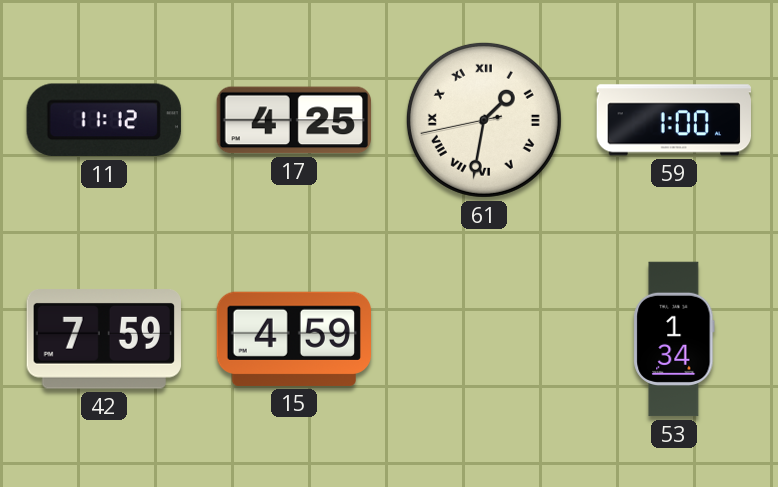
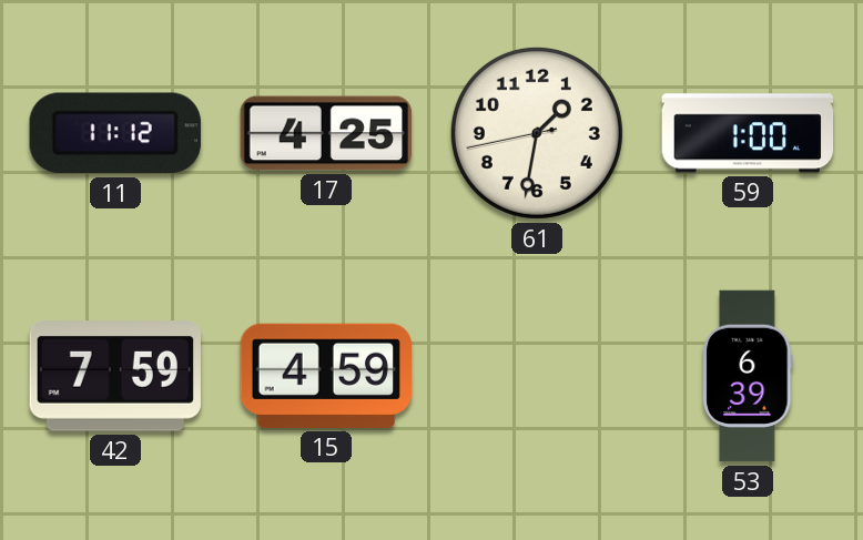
61 numerals: Roman -> Arabic (537, 133)
53: 1:34 -> 6:39 (748, 376)
